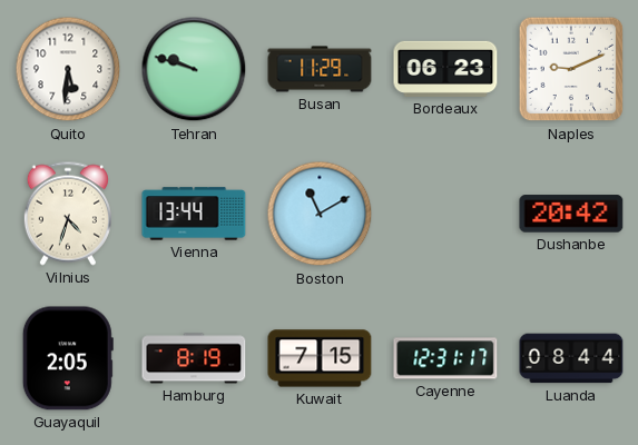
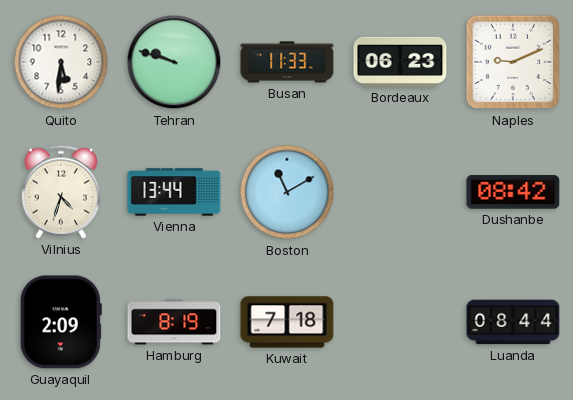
Busan: 11:29 -> 11:33 (287, 62)
Dushanbe: 20:42 -> 08:42 (513, 192)
Guayaquil: 2:05 -> 2:09 (61, 322)
Kuwait: 7:15 -> 7:18 (287, 322)
Cayenne: 12:31 -> none (445, 358)
